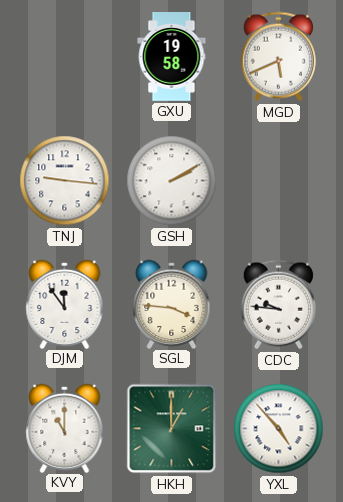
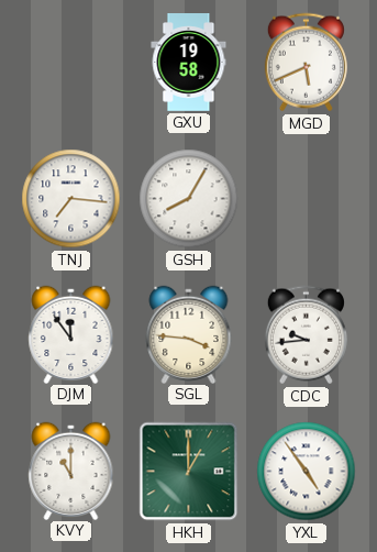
TNJ: 9:16 -> 7:16 (71, 199)
GSH: 2:10 -> 8:05 (189, 199)
CDC: 9:46 -> 9:44 (306, 335)
YXL: 4:53 -> 4:54 (307, 472)
